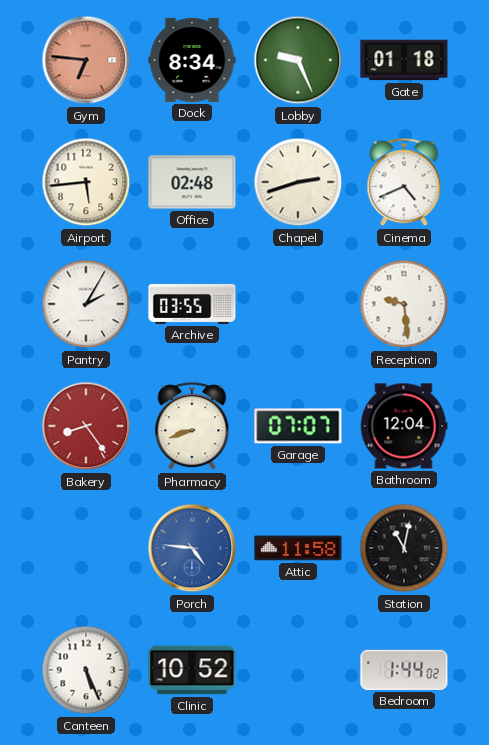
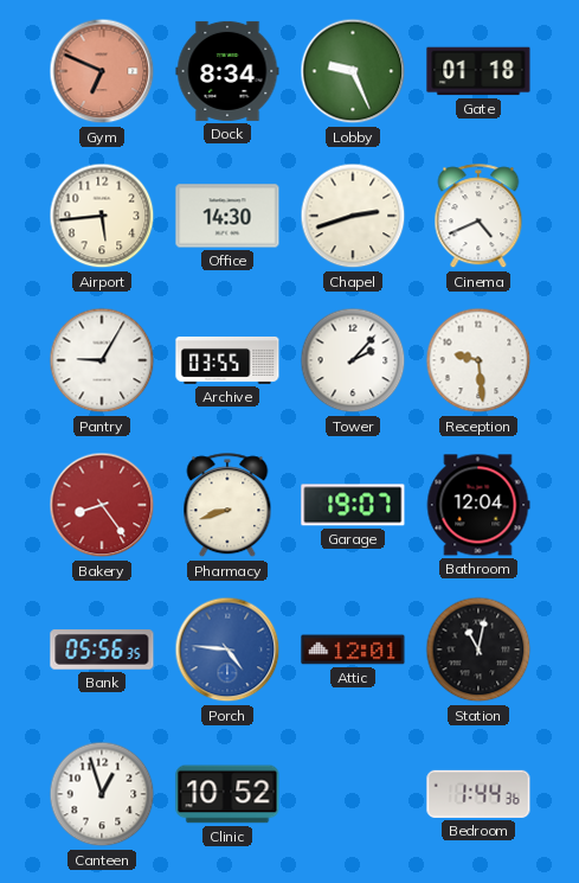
Gym: 6:46 -> 6:49 (102, 71)
Office: 02:48 -> 14:30 (227, 216)
Pantry: 2:05 -> 9:05 (102, 360)
Tower: none -> 2:07 (353, 360)
Garage: 07:07 -> 19:07 (353, 505)
Bank: none -> 05:56 (102, 650)
Attic: 11:58 -> 12:01 (353, 650)
Canteen: 5:26 -> 12:57 (102, 794)
Bedroom: 1:44:02 -> 1:44:36 (478, 794)
